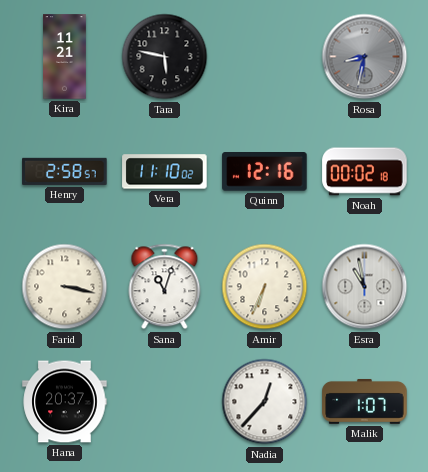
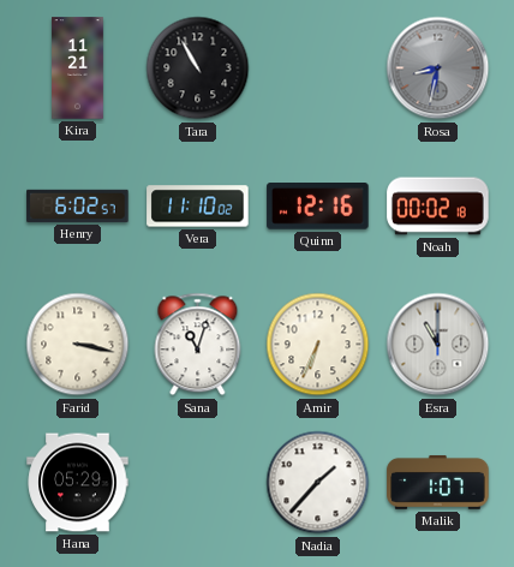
Tara: 5:47 -> 10:55 (198, 68)
Henry: 2:58 -> 6:02 (78, 205)
Esra: 10:58 -> 11:00 (438, 345)
Hana: 20:37 -> 05:29 (78, 483)
Nadia: 12:37 -> 1:37 (318, 483)
